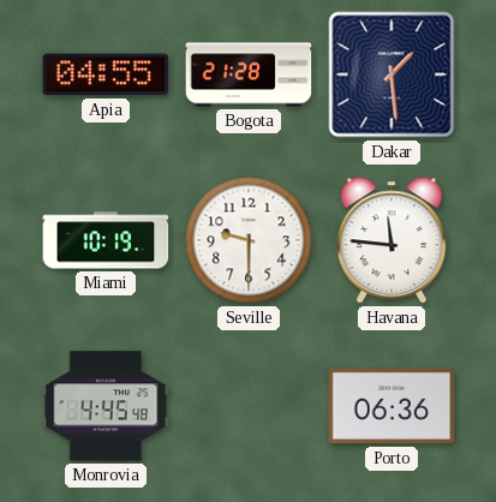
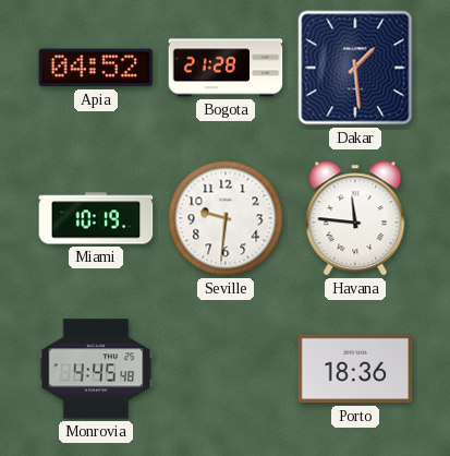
Apia: 04:55 -> 04:52 (96, 68)
Seville: 9:30 -> 9:31 (226, 218)
Porto: 06:36 -> 18:36 (355, 369)
